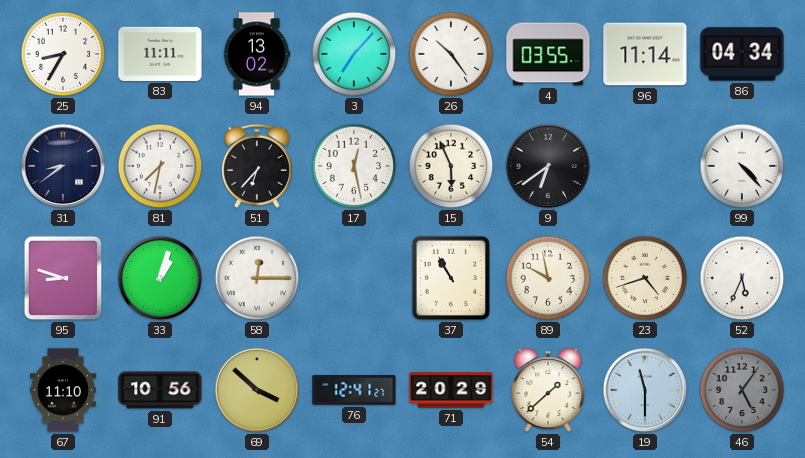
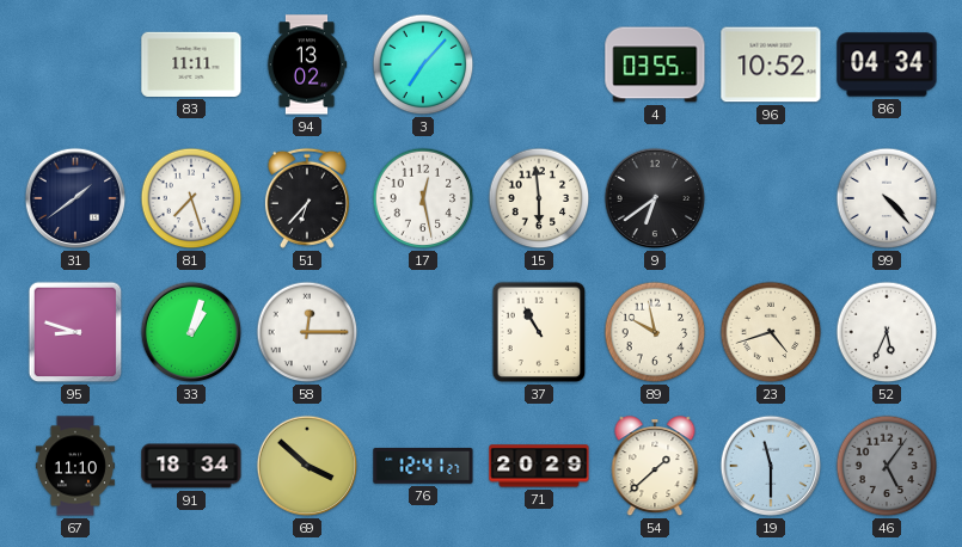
25: 8:35 -> none (63, 54)
26: 10:24 -> none (451, 54)
96: 11:14 -> 10:52 (771, 64)
31: 8:39 -> 1:39 (75, 198)
81: 7:32 -> 7:27 (191, 198)
15: 5:56 -> 5:59 (539, 198)
91: 10:56 -> 18:34 (191, 466)
